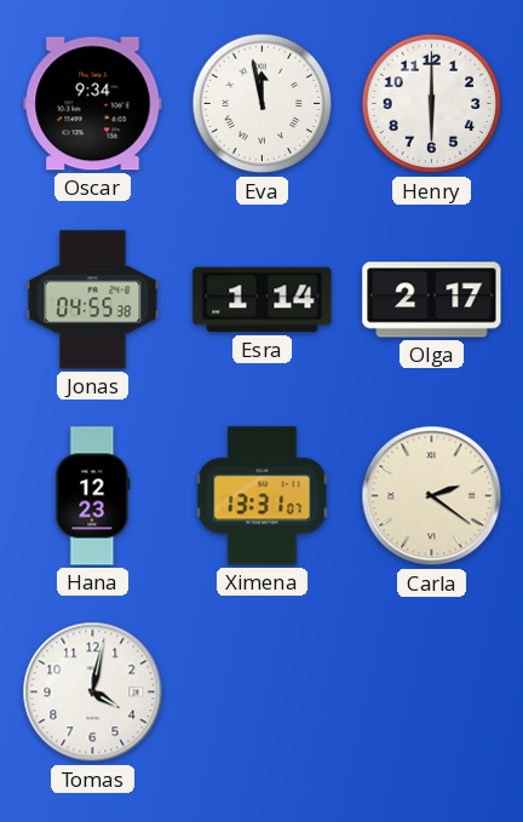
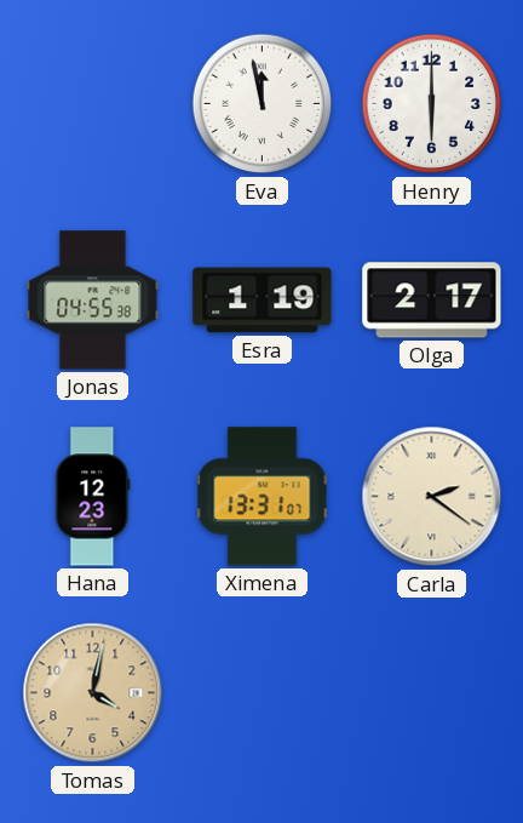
Oscar: 9:34 -> none (93, 104)
Esra: 1:14 -> 1:19 (263, 301)
Tomas dial: white -> champagne (93, 693)
